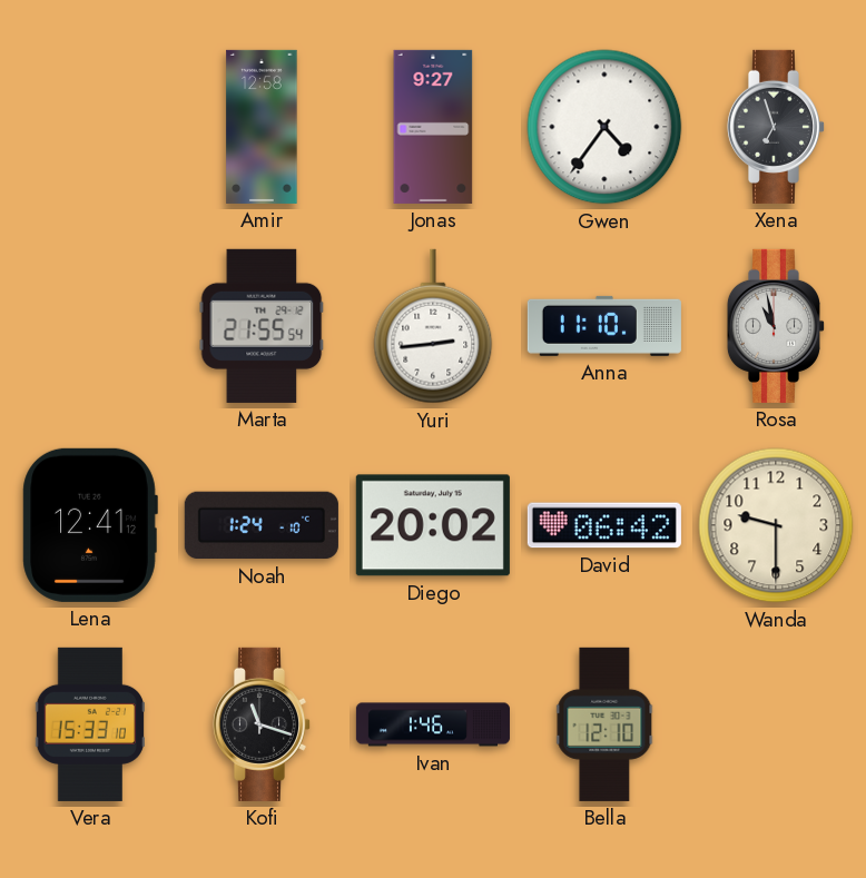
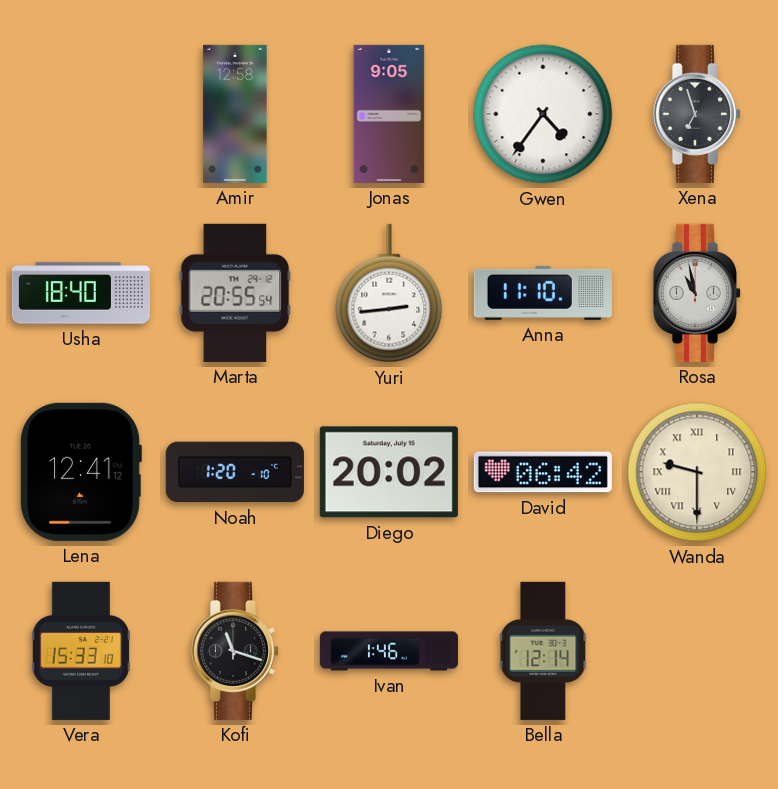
Jonas: 9:27 -> 9:05 (389, 114)
Usha: none -> 18:40 (81, 293)
Marta: 21:55 -> 20:55 (235, 293)
Noah: 1:24 -> 1:20 (235, 472)
Wanda numerals: Arabic -> Roman (697, 472)
Bella: 12:10 -> 12:14 (543, 651)
